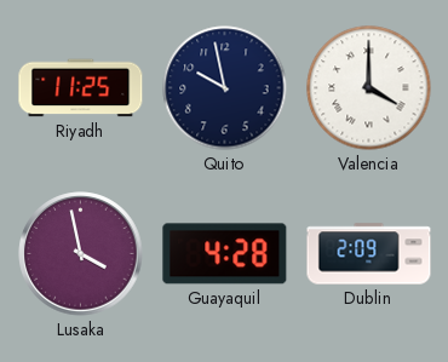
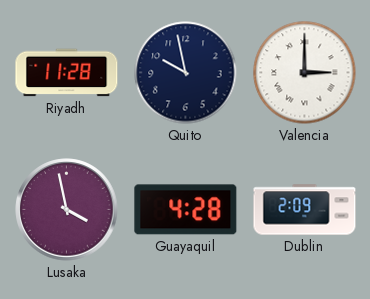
Riyadh: 11:25 -> 11:28 (67, 73)
Valencia: 4:00 -> 3:00 (305, 73)
